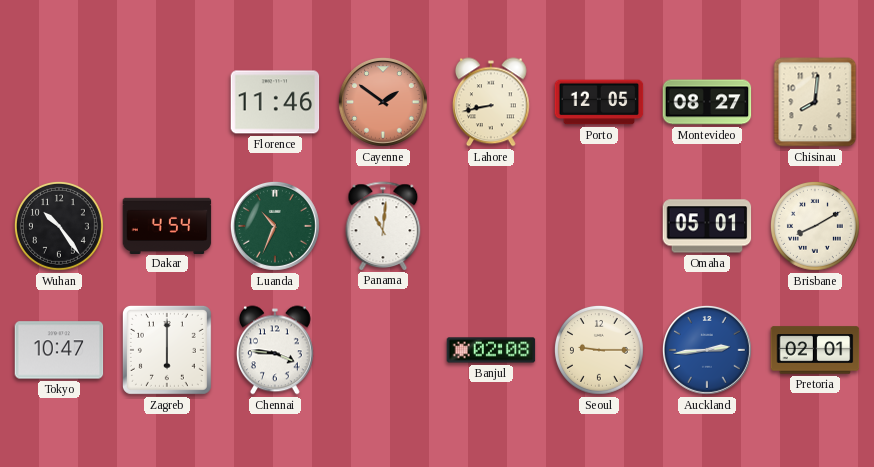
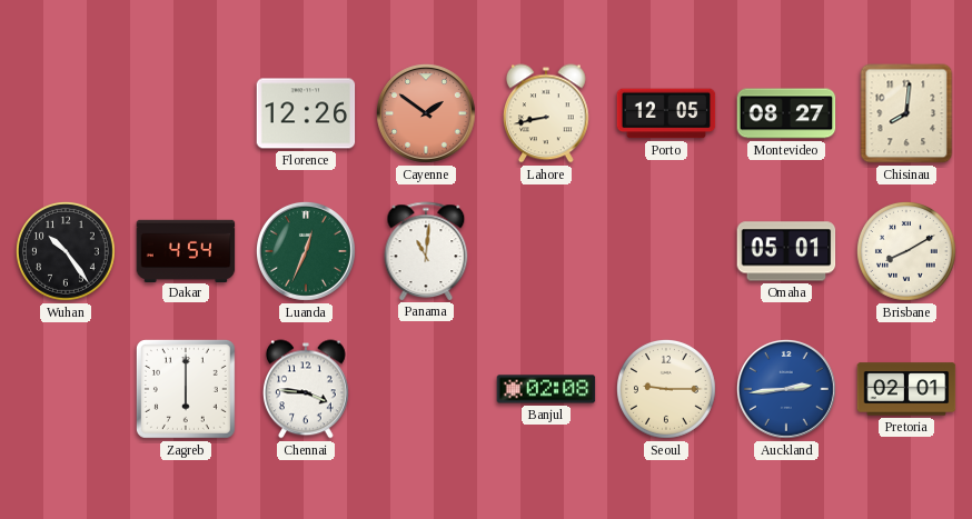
Florence: 11:46 -> 12:26 (306, 113)
Luanda: 10:34 -> 12:34 (306, 251)
Tokyo: 10:47 -> none (59, 350)
